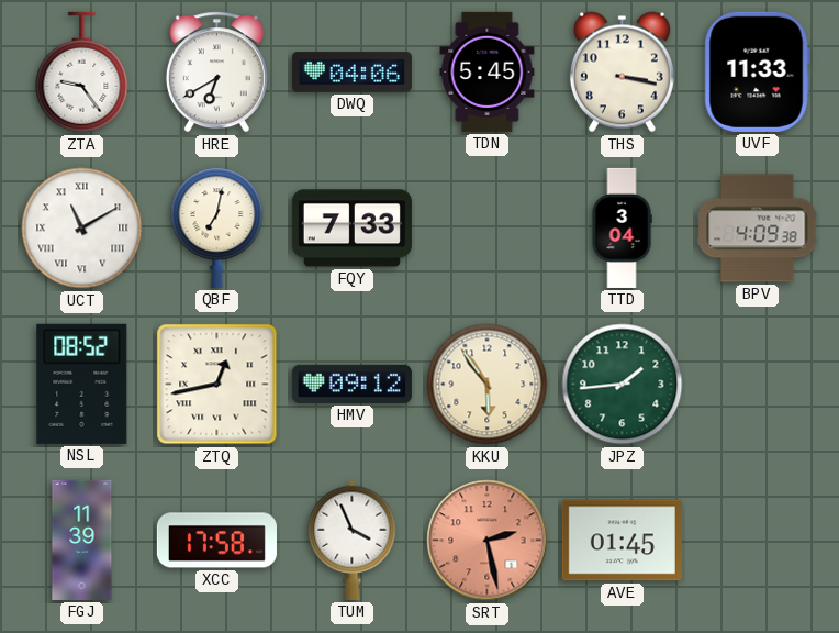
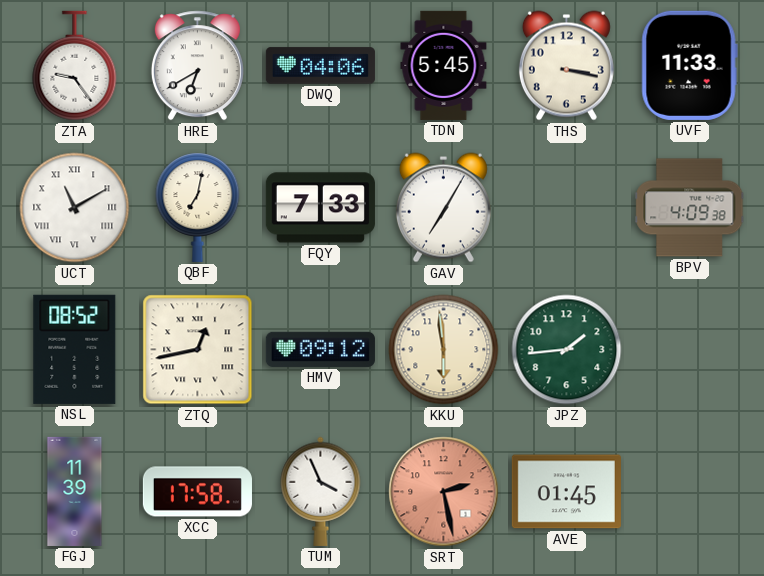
GAV: none -> 7:05 (443, 208)
TTD: 3:04 -> none (622, 227)
KKU: 5:54 -> 5:59 (444, 350)
